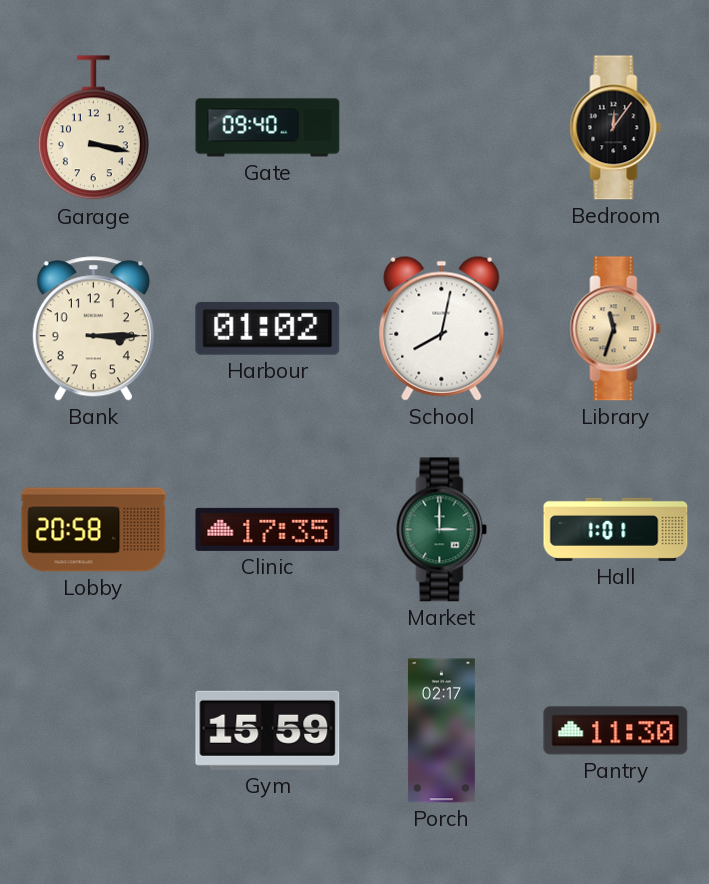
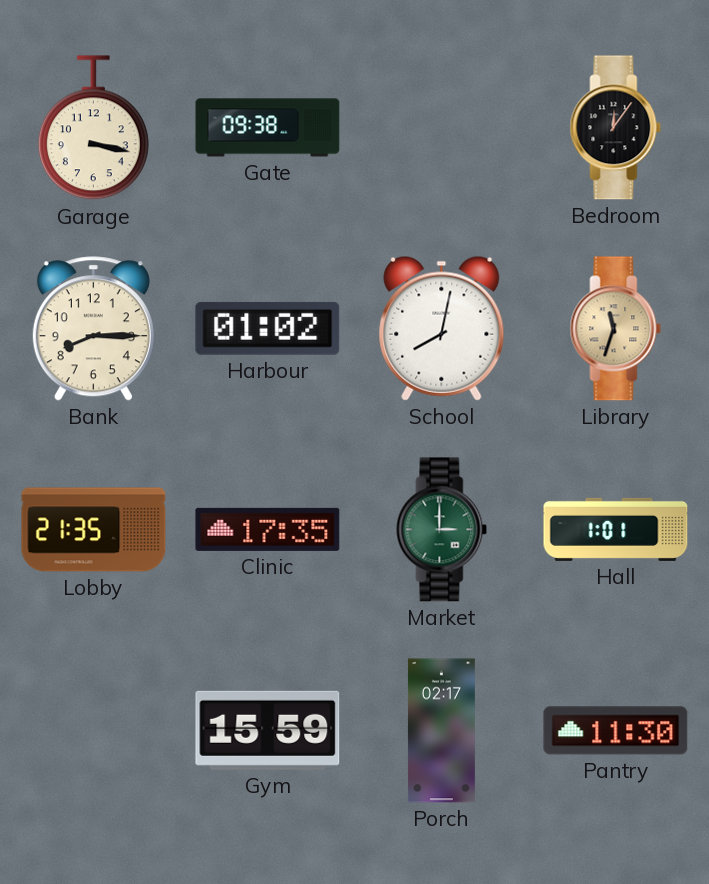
Gate: 09:40 -> 09:38 (268, 128)
Bank: 3:15 -> 8:15 (93, 329)
Lobby: 20:58 -> 21:35 (94, 530)
